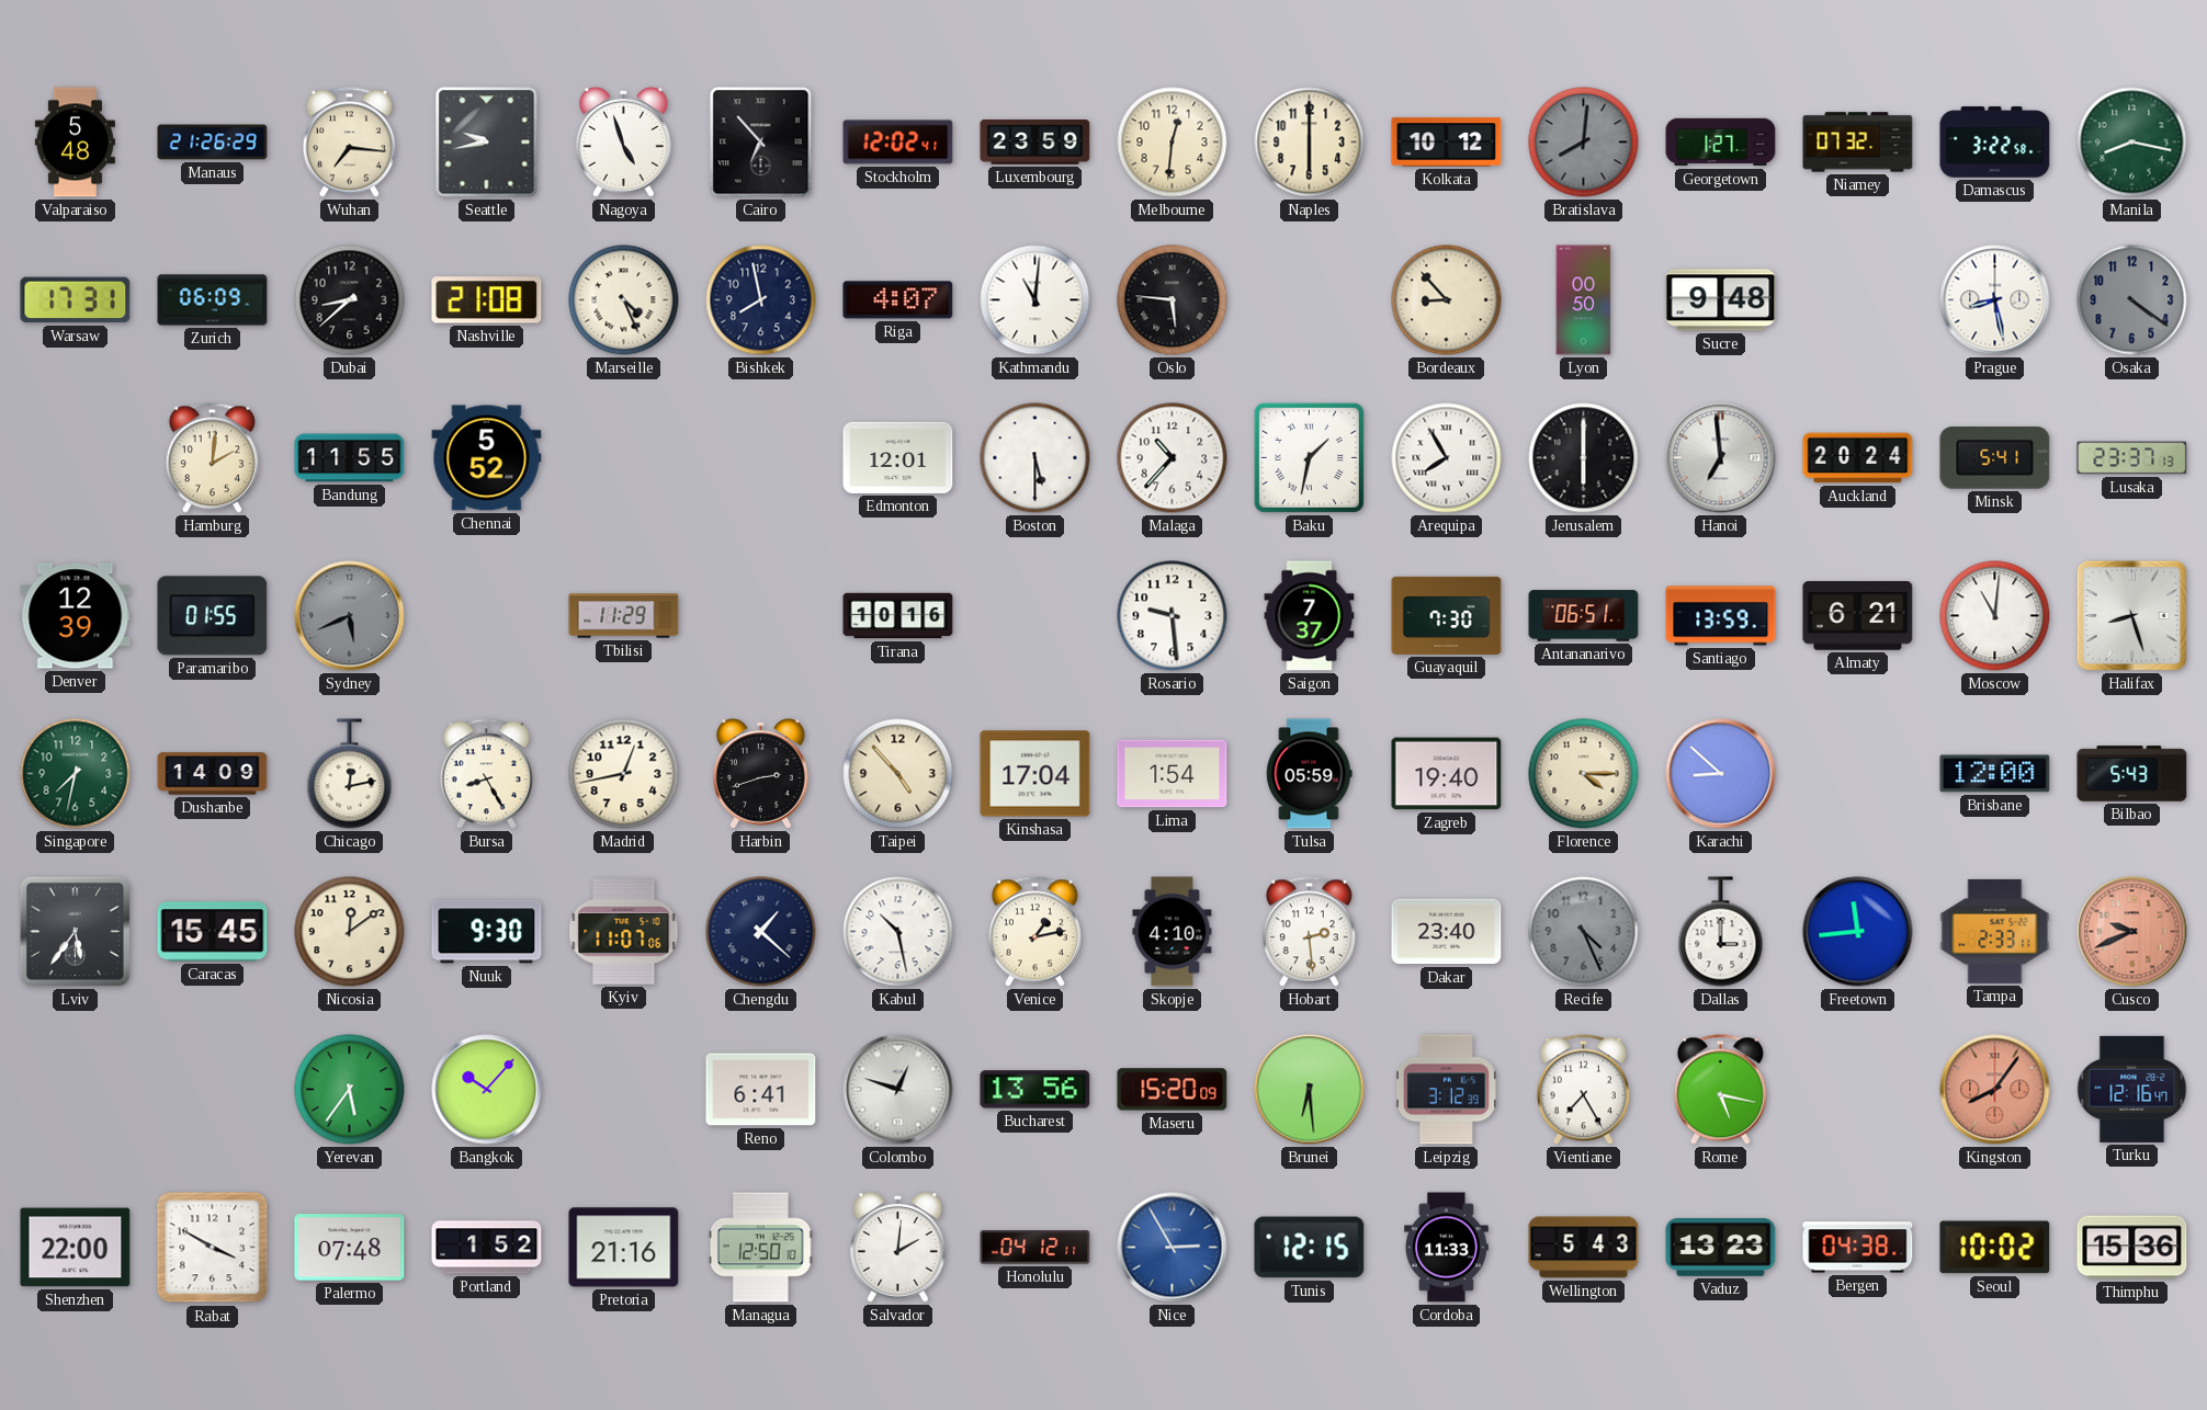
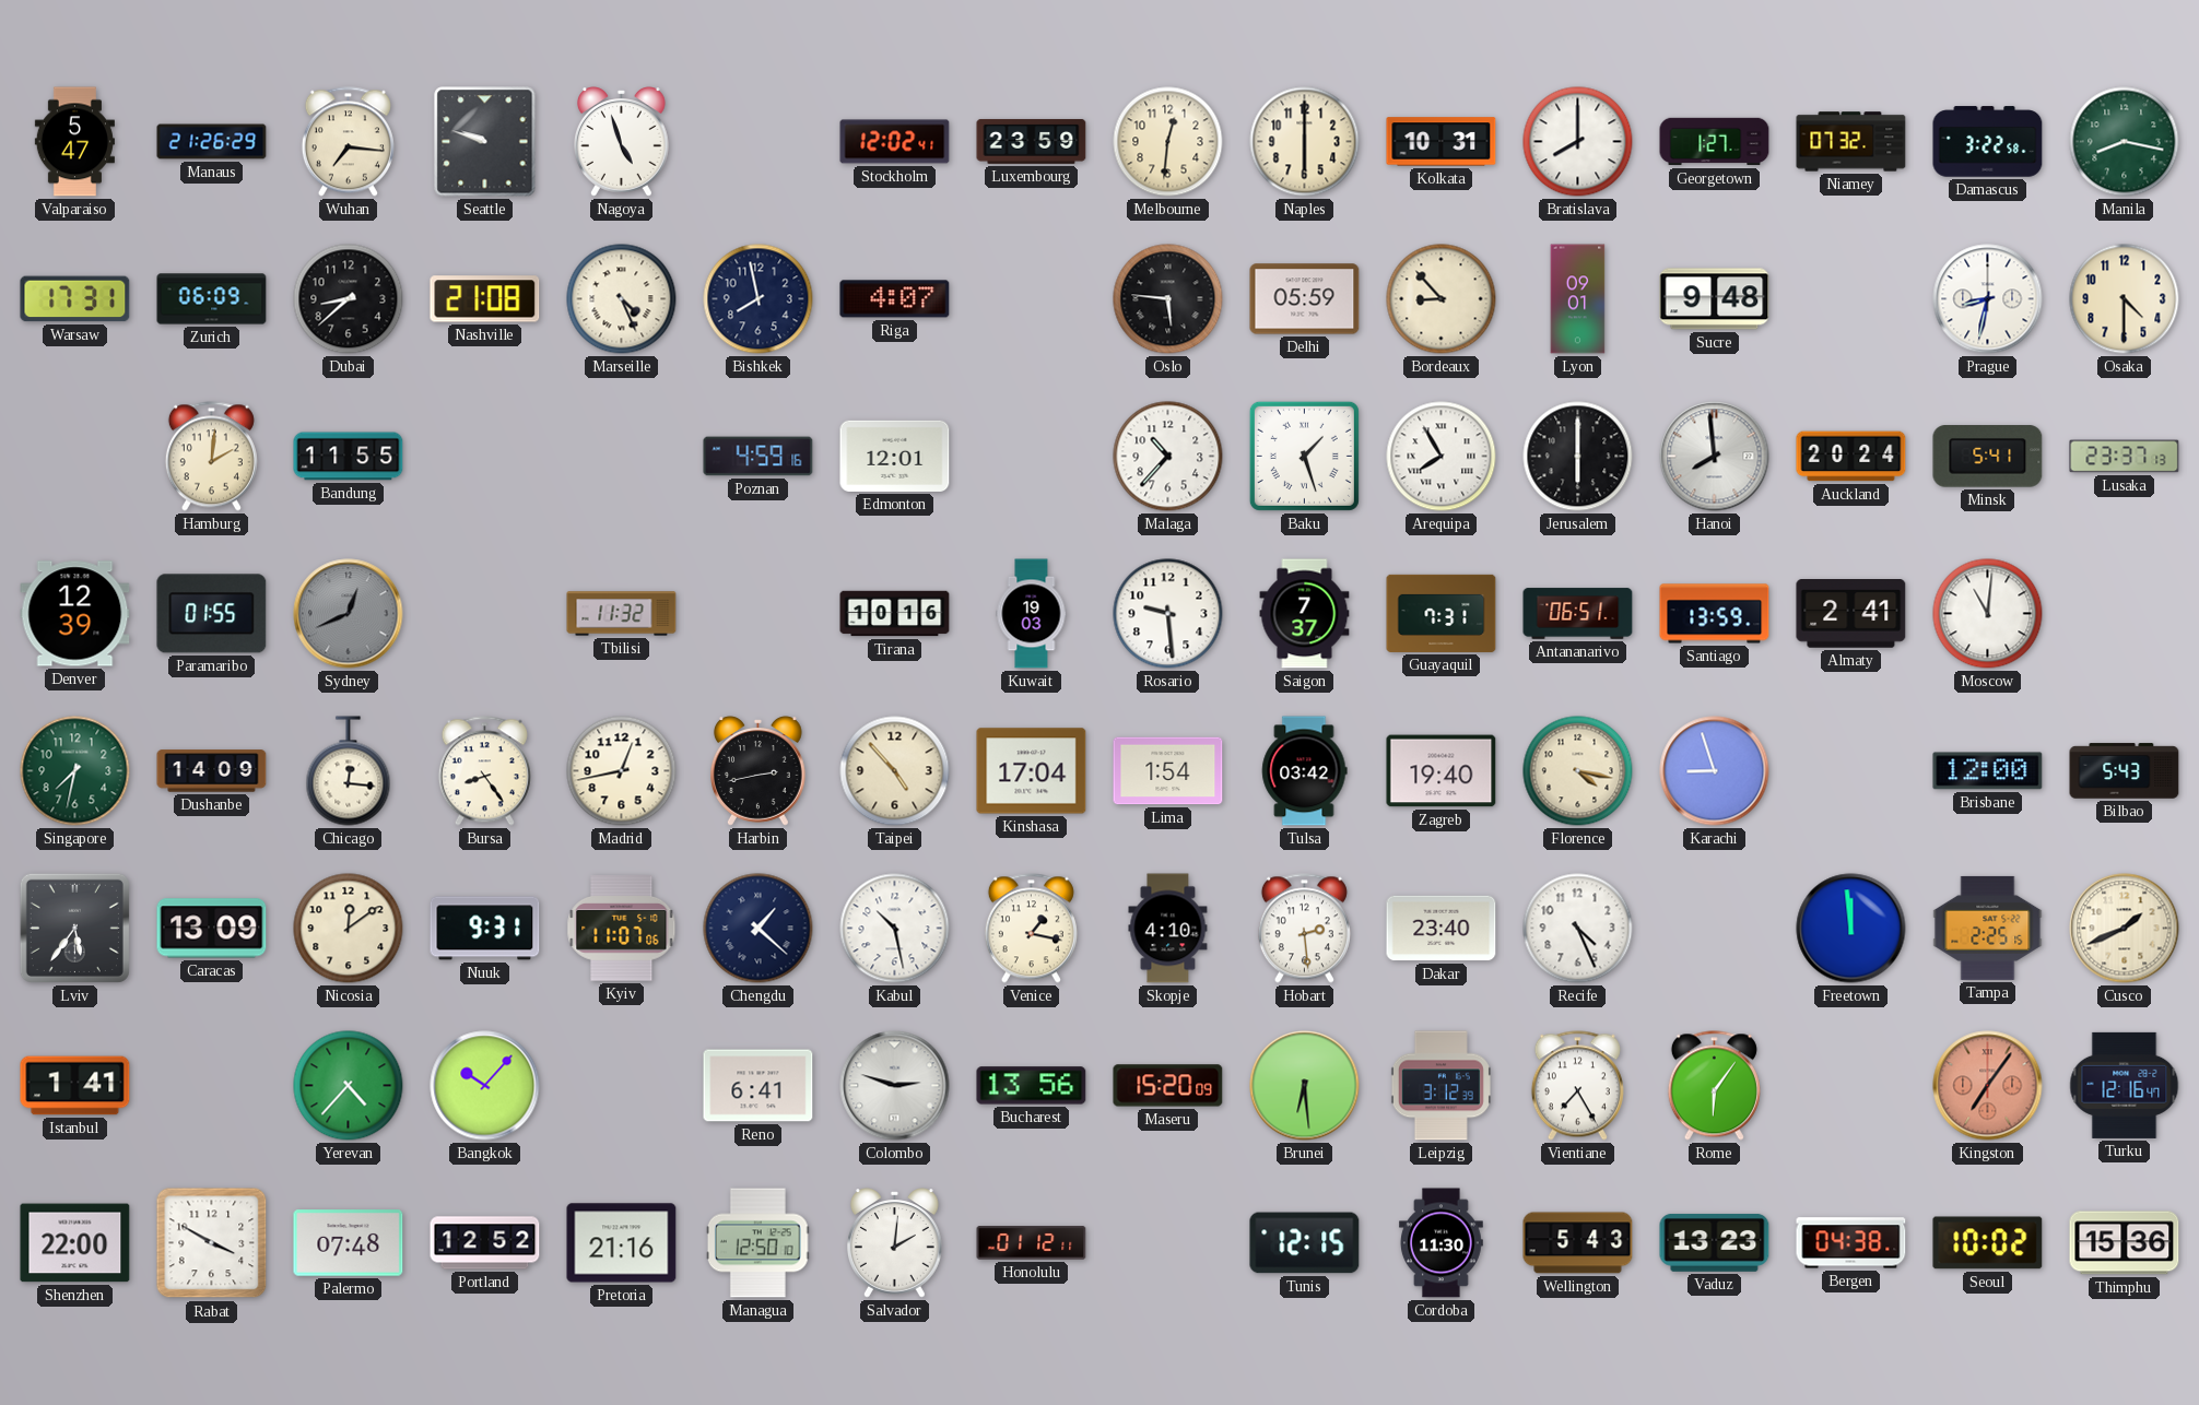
Valparaiso: 5:48 -> 5:47 (74, 142)
Seattle: 9:43 -> 9:48 (485, 142)
Cairo: 6:53 -> none (761, 143)
Kolkata: 10:12 -> 10:31 (1442, 142)
Bratislava: 8:01 -> 8:00 (1578, 142)
Bratislava dial: grey -> white (1578, 142)
Kathmandu: 11:01 -> none (1035, 300)
Delhi: none -> 05:59 (1305, 299)
Lyon: 00:50 -> 09:01 (1578, 299)
Prague: 8:28 -> 8:32 (1988, 299)
Osaka: 4:21 -> 4:30 (2125, 299)
Osaka dial: grey -> cream (2125, 299)
Chennai: 5:52 -> none (487, 458)
Poznan: none -> 4:59 (759, 457)
Boston: 5:30 -> none (1035, 458)
Baku: 1:32 -> 1:27 (1304, 456)
Hanoi: 6:59 -> 7:59 (1715, 457)
Sydney: 5:41 -> 12:41 (349, 614)
Tbilisi: 11:29 -> 11:32 (622, 614)
Kuwait: none -> 19:03 (1032, 614)
Guayaquil: 7:30 -> 7:31 (1442, 613)
Almaty: 6:21 -> 2:41 (1851, 614)
Halifax: 8:27 -> none (2131, 615)
Chicago: 12:13 -> 12:16 (349, 771)
Bursa: 8:25 -> 8:24 (484, 771)
Harbin: 2:42 -> 2:43 (759, 771)
Tulsa: 05:59 -> 03:42 (1305, 771)
Florence: 4:15 -> 4:17 (1578, 771)
Karachi: 8:52 -> 8:57 (1715, 771)
Caracas: 15:45 -> 13:09 (212, 929)
Nuuk: 9:30 -> 9:31 (485, 929)
Venice: 1:13 -> 1:17 (1031, 929)
Recife dial: grey -> white (1578, 929)
Dallas: 3:00 -> none (1721, 932)
Freetown: 11:44 -> 11:59 (1851, 929)
Tampa: 2:33 -> 2:25 (1988, 928)
Cusco: 9:41 -> 1:41 (2125, 929)
Cusco dial: salmon -> cream (2125, 929)
Istanbul: none -> 1:41 (75, 1086)
Yerevan: 5:36 -> 4:37 (349, 1086)
Colombo: 12:48 -> 2:48 (895, 1086)
Rome: 5:17 -> 6:06 (1714, 1086)
Kingston: 8:06 -> 7:06 (1988, 1086)
Portland: 1:52 -> 12:52 (485, 1243)
Honolulu: 04:12 -> 01:12 (1032, 1243)
Nice: 2:55 -> none (1173, 1248)
Cordoba: 11:33 -> 11:30 (1440, 1243)
